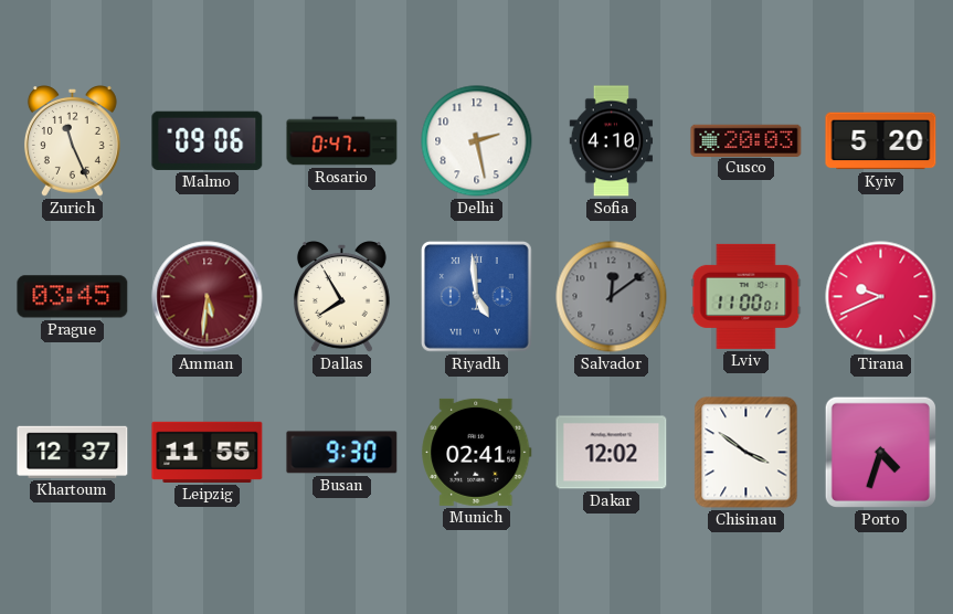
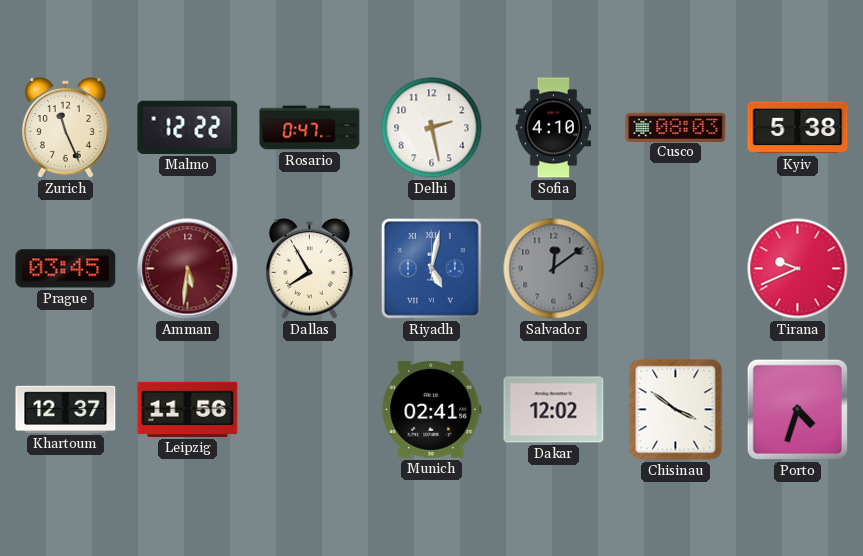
Malmo: 09:06 -> 12:22 (188, 127)
Cusco: 20:03 -> 08:03 (676, 127)
Kyiv: 5:20 -> 5:38 (798, 128)
Riyadh: 4:59 -> 5:02 (431, 268)
Lviv: 11:00 -> none (746, 296)
Leipzig: 11:55 -> 11:56 (188, 409)
Busan: 9:30 -> none (342, 453)
